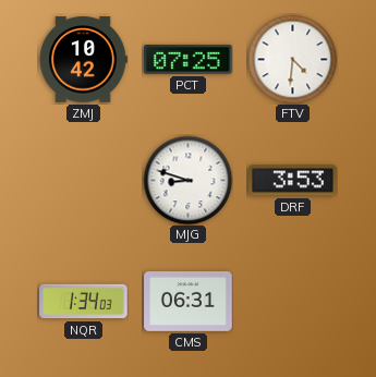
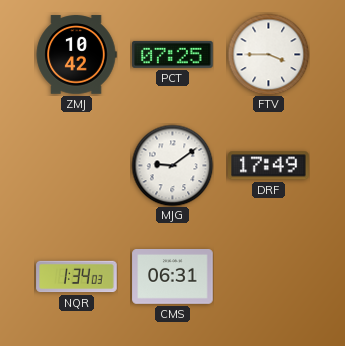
FTV: 4:31 -> 3:45 (268, 54)
MJG: 8:48 -> 9:09 (172, 165)
DRF: 3:53 -> 17:49 (269, 166)
